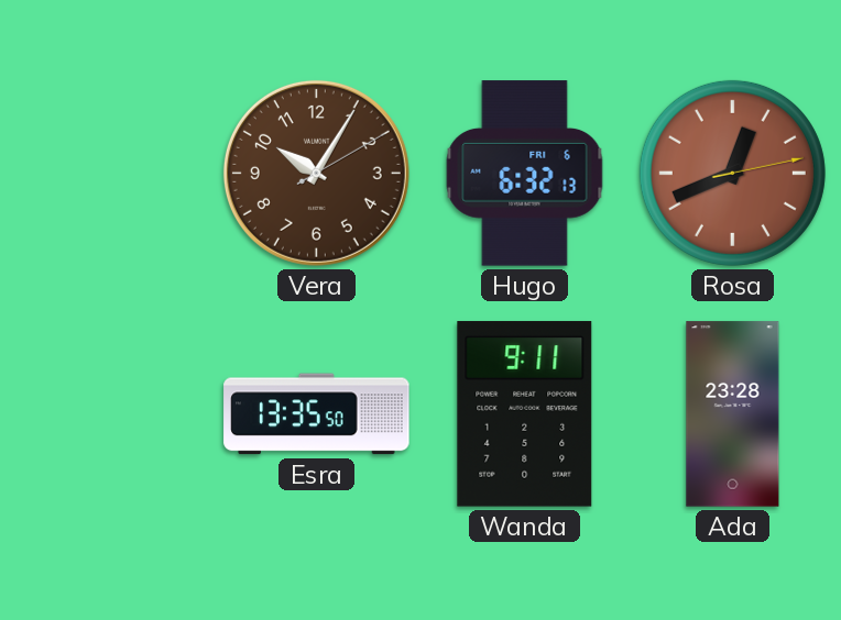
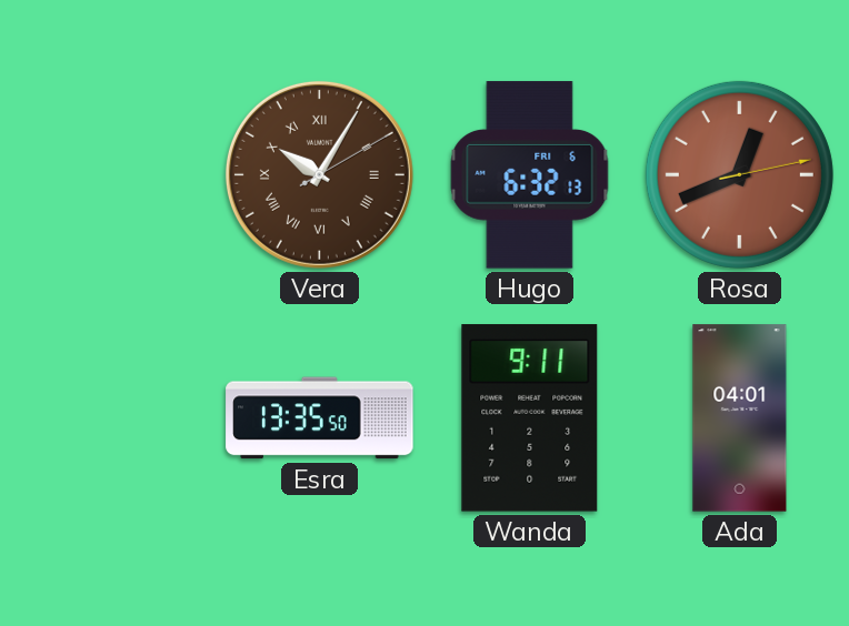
Vera numerals: Arabic -> Roman (319, 174)
Ada: 23:28 -> 04:01 (740, 418)
